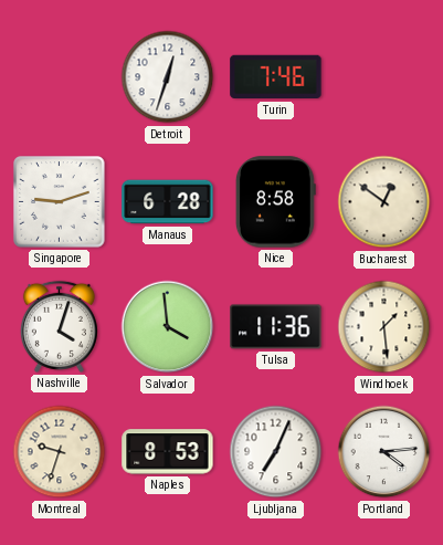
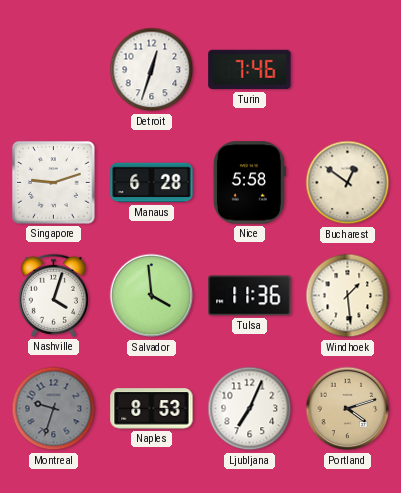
Nice: 8:58 -> 5:58 (249, 183)
Montreal dial: cream -> grey (54, 409)
Portland: 4:14 -> 4:12 (348, 409)
Portland dial: white -> champagne (348, 409)
